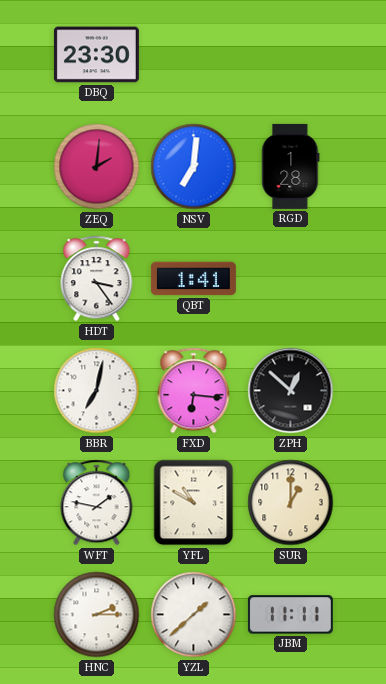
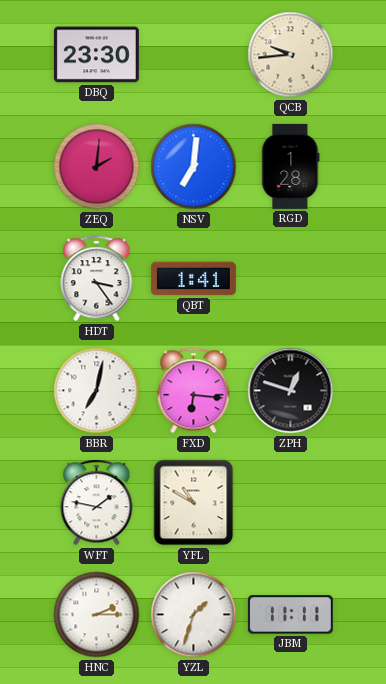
QCB: none -> 9:44 (291, 55)
ZPH: 12:52 -> 12:48 (291, 391)
SUR: 1:00 -> none (291, 503)
YZL: 1:38 -> 1:33 (194, 615)
